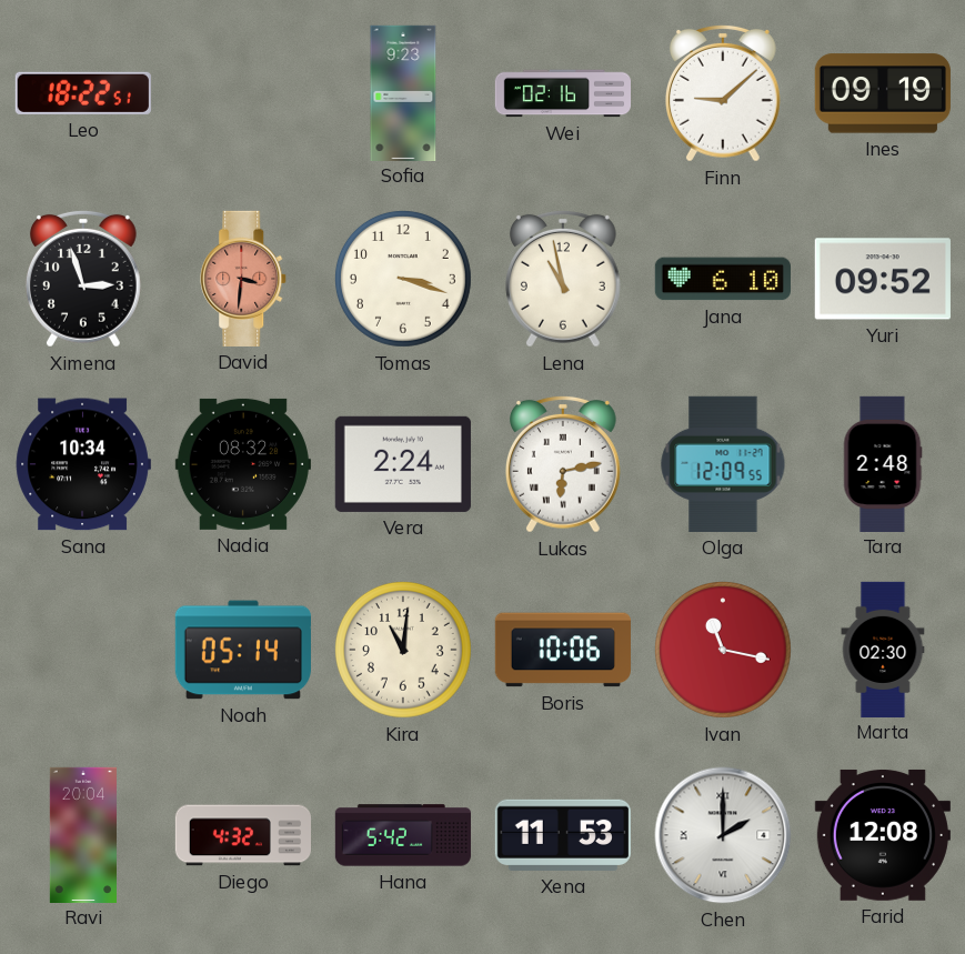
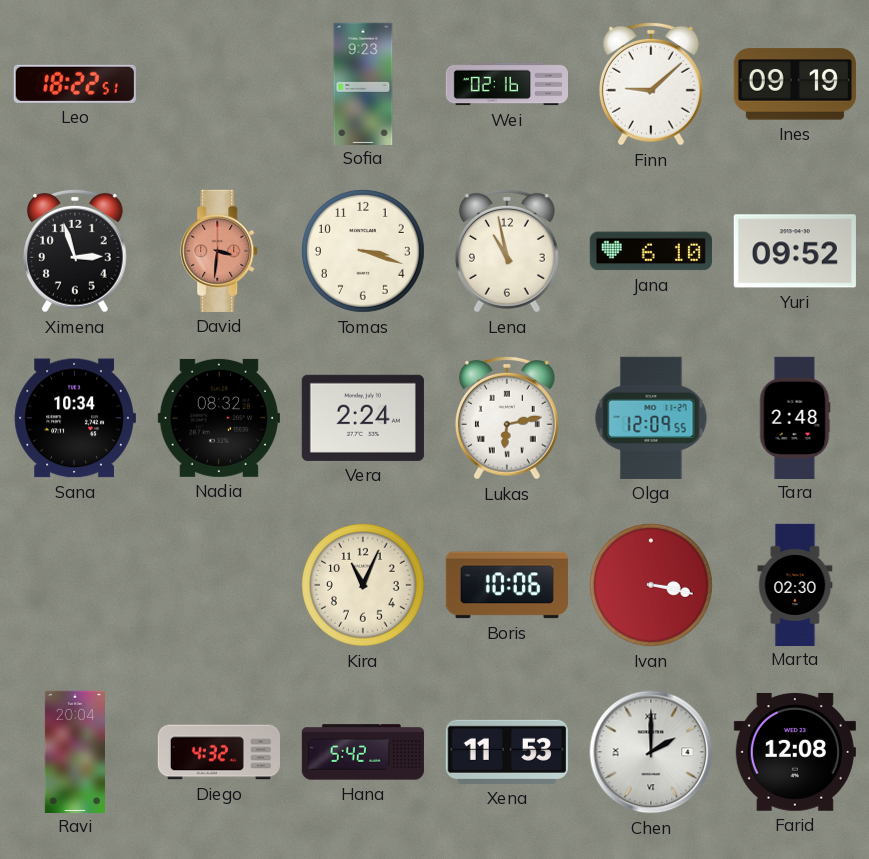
Noah: 05:14 -> none (243, 650)
Kira: 11:01 -> 11:04 (363, 585)
Ivan: 11:17 -> 3:17 (651, 585)
